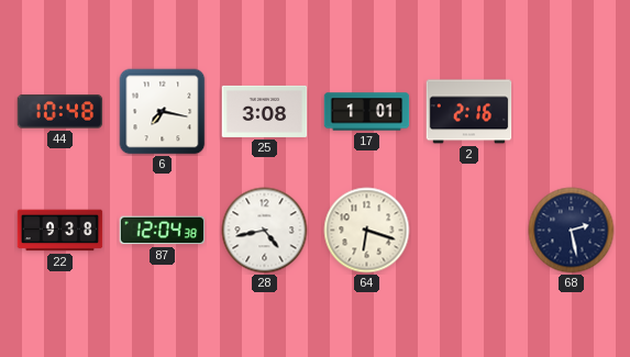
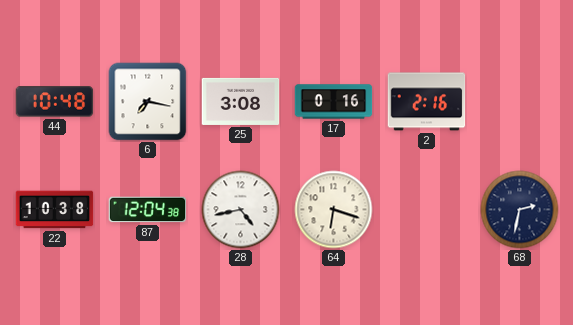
17: 1:01 -> 0:16 (334, 102)
22: 9:38 -> 10:38 (55, 210)
68: 2:28 -> 2:32 (520, 210)
